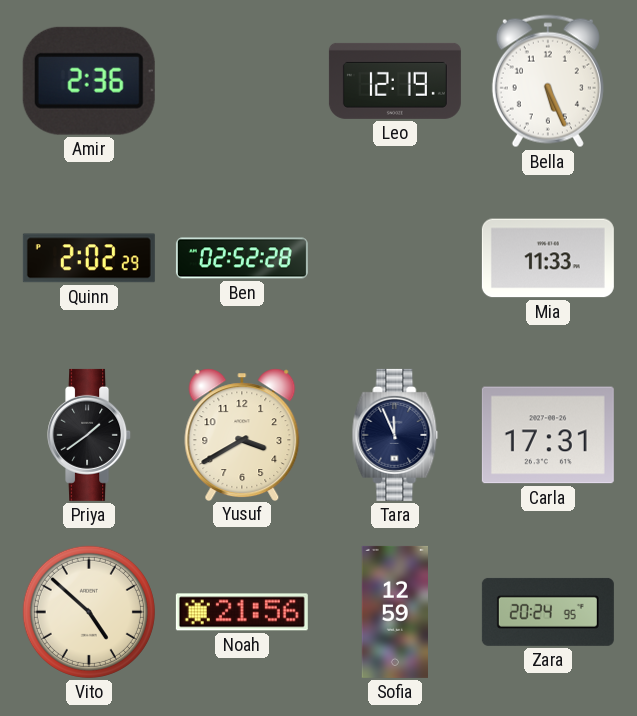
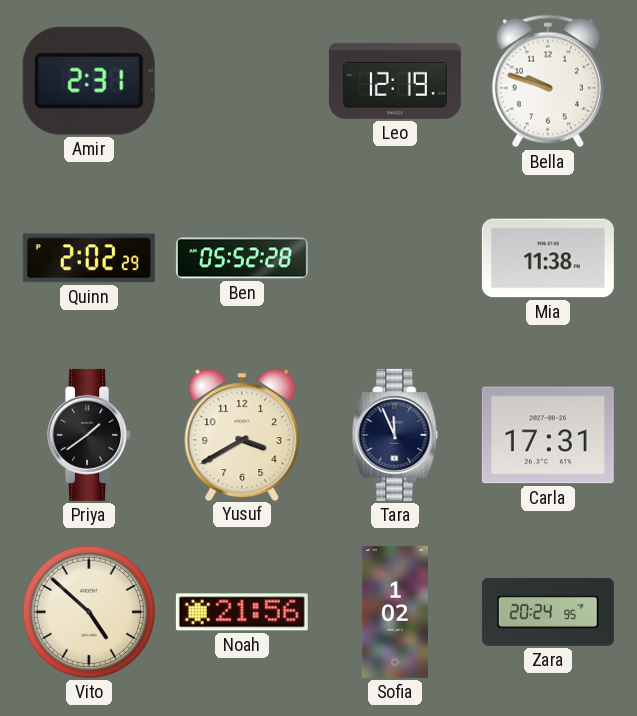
Amir: 2:36 -> 2:31 (89, 81)
Bella: 5:26 -> 9:48 (548, 81)
Ben: 02:52 -> 05:52 (242, 258)
Mia: 11:33 -> 11:38 (548, 258)
Sofia: 12:59 -> 1:02 (394, 612)
